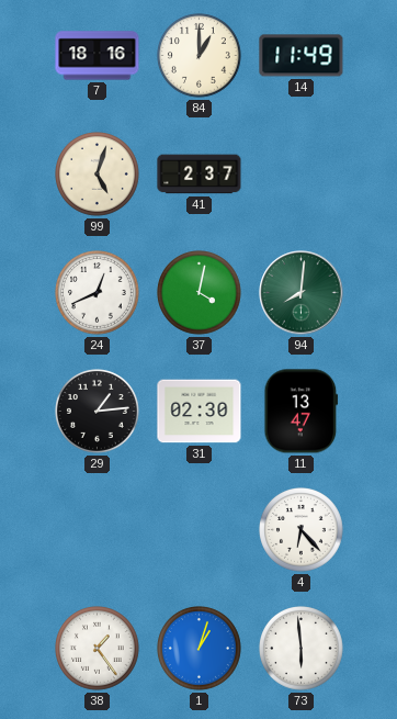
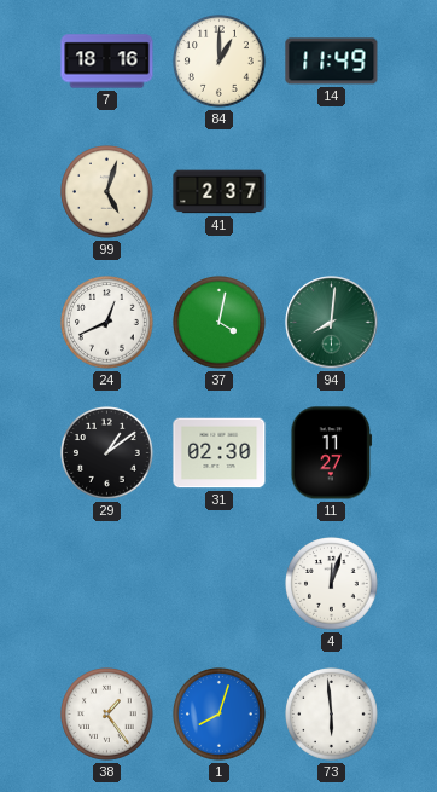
29: 1:14 -> 1:09 (107, 453)
11: 13:47 -> 11:27 (332, 453)
4: 6:23 -> 12:03 (332, 584)
1: 1:03 -> 8:03 (220, 715)
